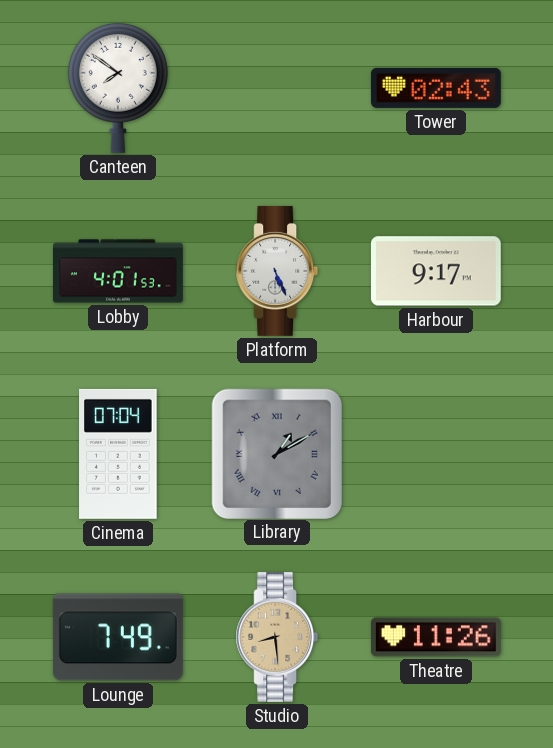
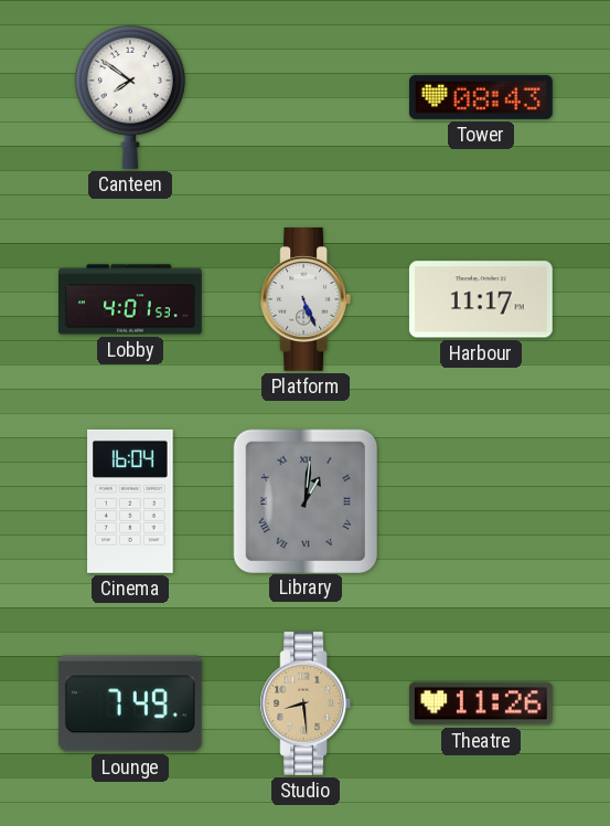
Tower: 02:43 -> 08:43 (481, 97)
Harbour: 9:17 -> 11:17 (481, 299)
Cinema: 07:04 -> 16:04 (130, 501)
Library: 1:10 -> 1:01 (304, 500)
